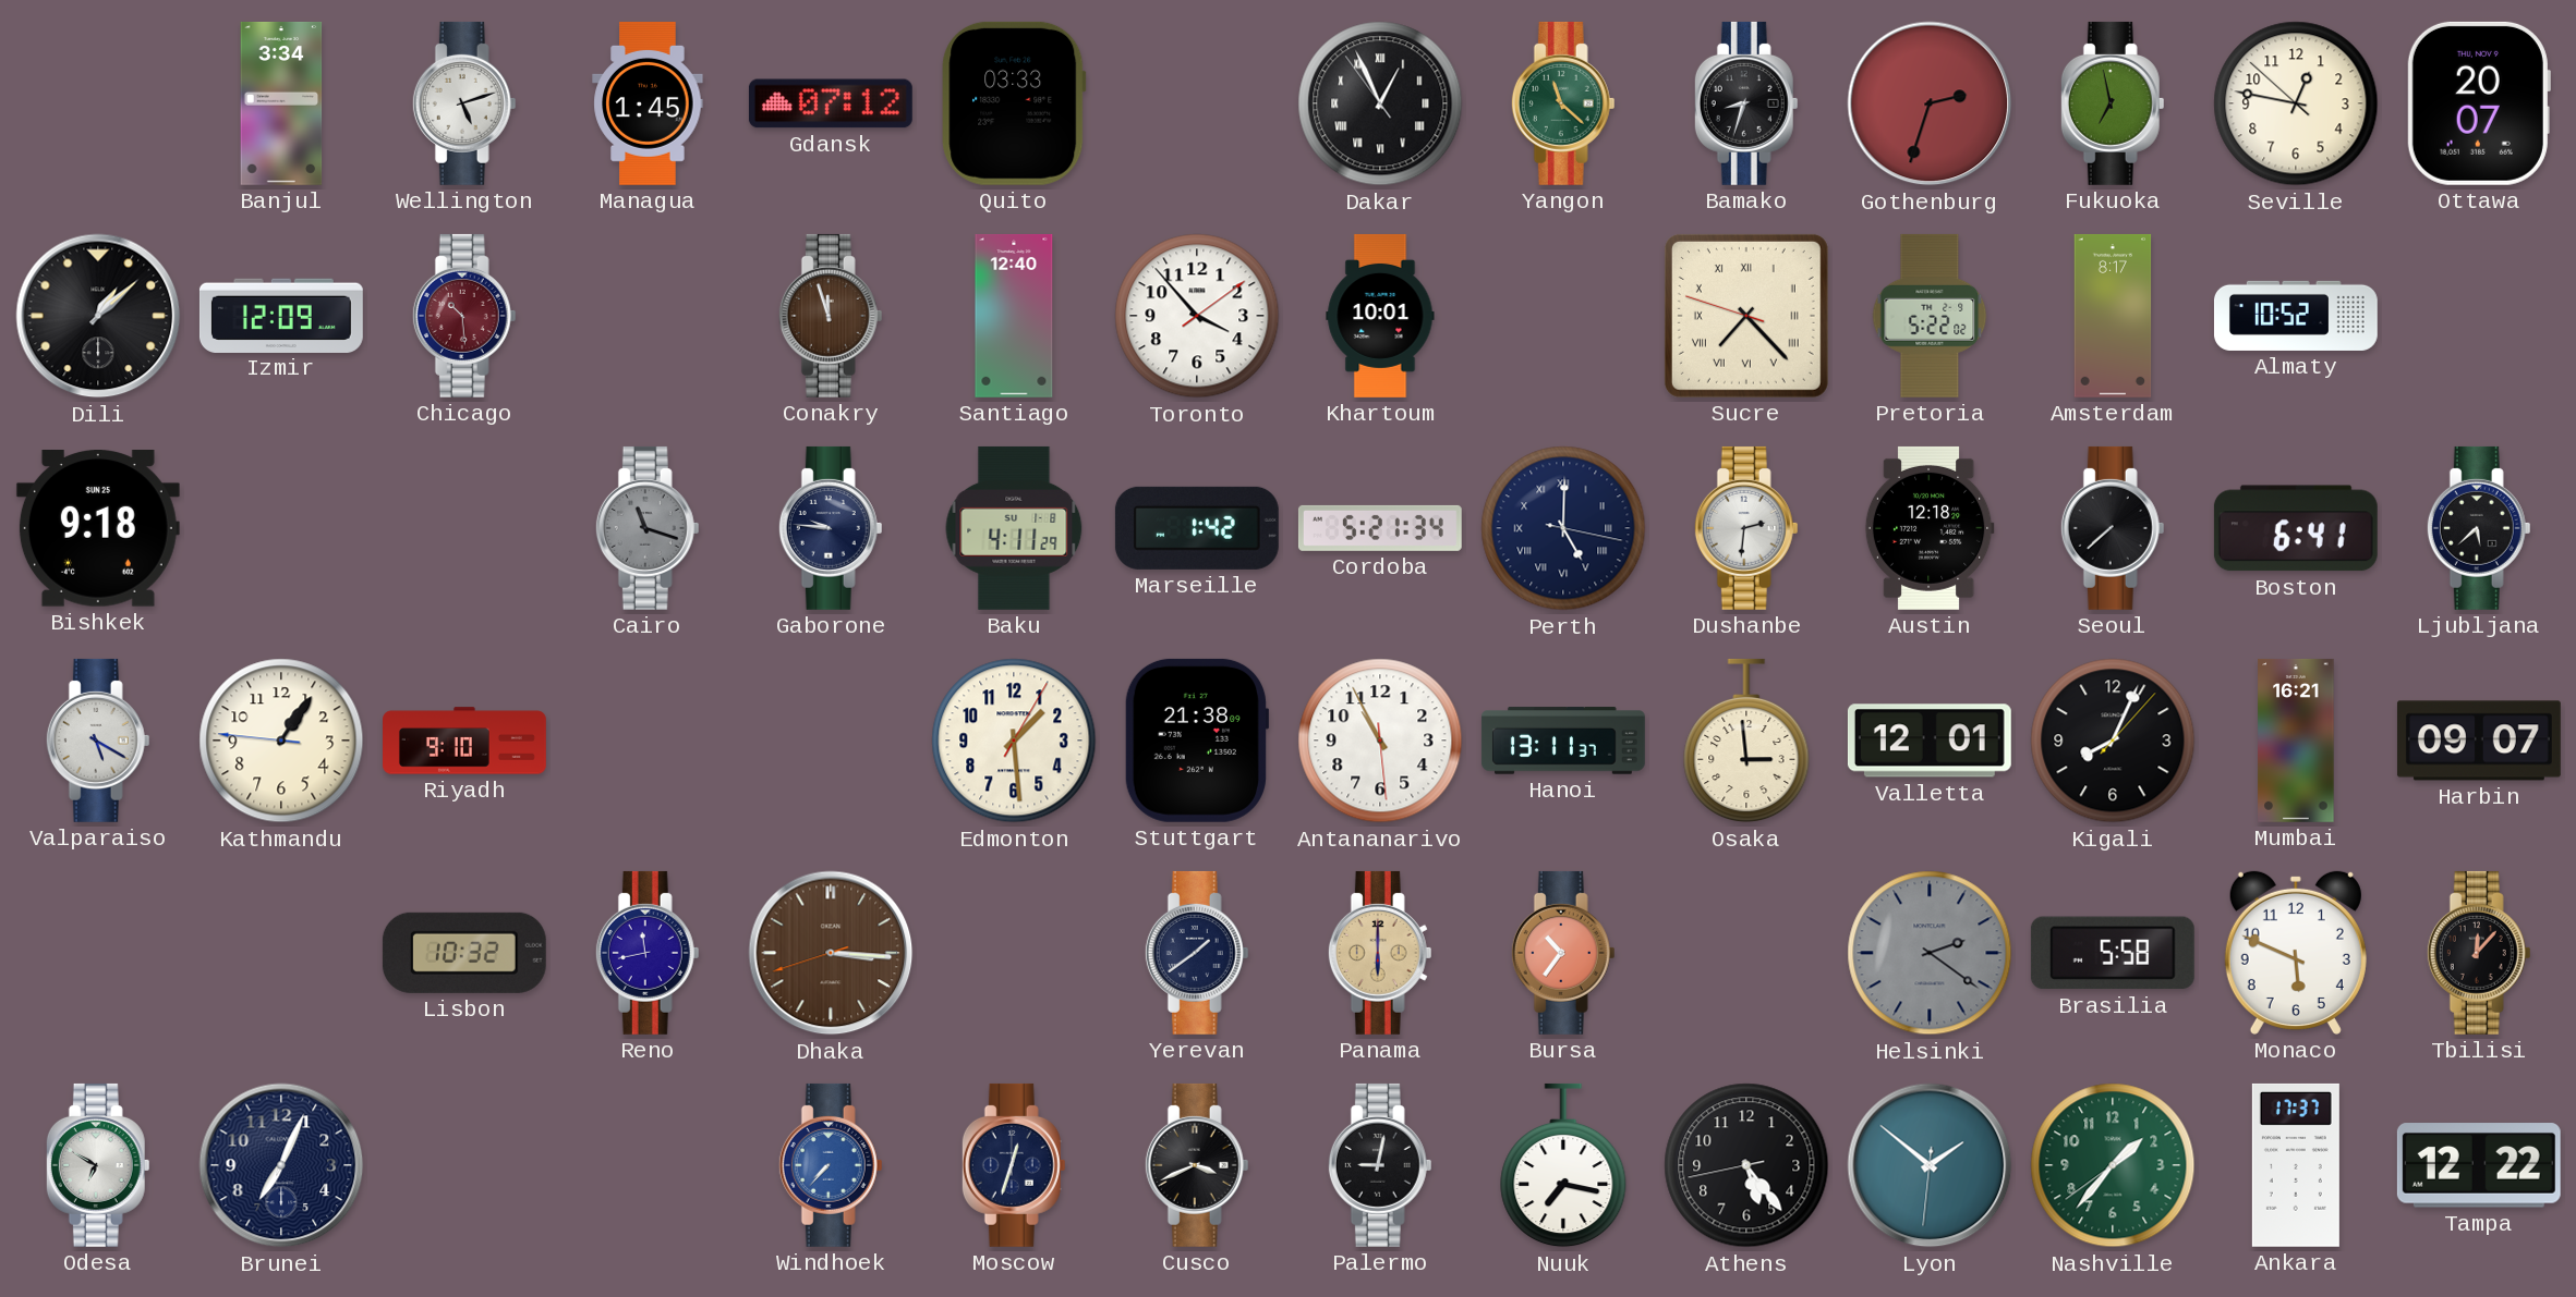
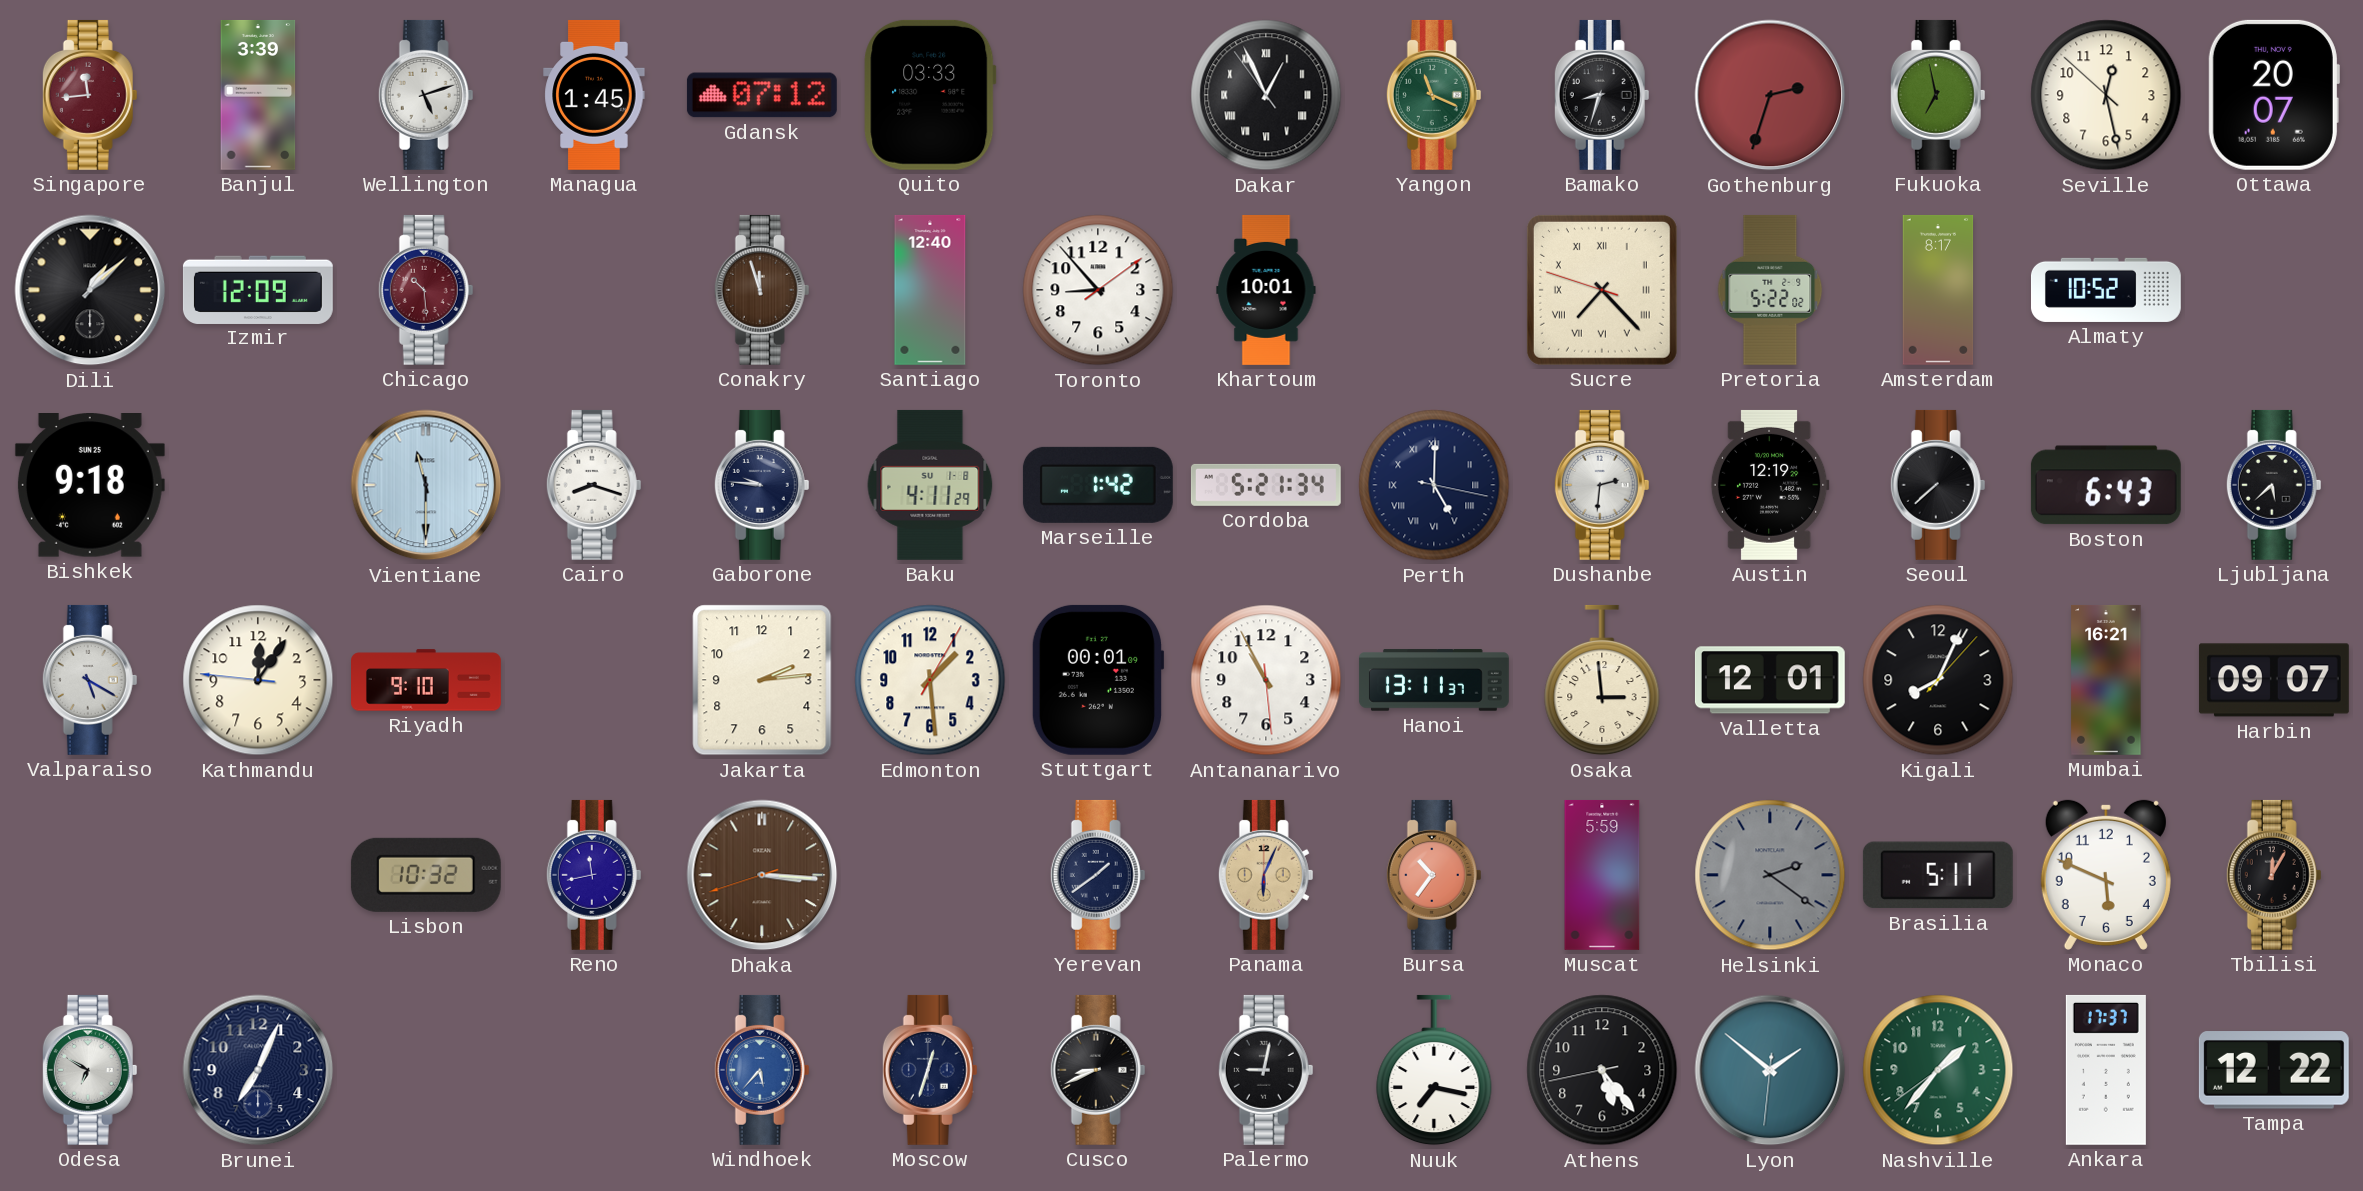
Singapore: none -> 11:44 (90, 95)
Banjul: 3:34 -> 3:39 (258, 95)
Yangon: 11:22 -> 11:19 (1434, 95)
Seville: 12:46 -> 12:27 (2106, 95)
Toronto: 3:53 -> 8:53 (1098, 290)
Vientiane: none -> 11:30 (426, 485)
Cairo: 11:18 -> 8:18 (594, 485)
Cairo dial: grey -> white (594, 485)
Austin: 12:18 -> 12:19 (1770, 485)
Boston: 6:41 -> 6:43 (2106, 485)
Kathmandu: 1:05 -> 12:05 (258, 680)
Jakarta: none -> 2:14 (762, 680)
Stuttgart: 21:38 -> 00:01 (1098, 680)
Panama: 6:00 -> 6:04 (1266, 875)
Muscat: none -> 5:59 (1602, 875)
Brasilia: 5:58 -> 5:11 (1938, 875)
Tbilisi: 12:07 -> 12:05 (2274, 875)
Windhoek: 7:37 -> 5:37 (762, 1070)
Cusco: 3:41 -> 8:41 (1098, 1070)
